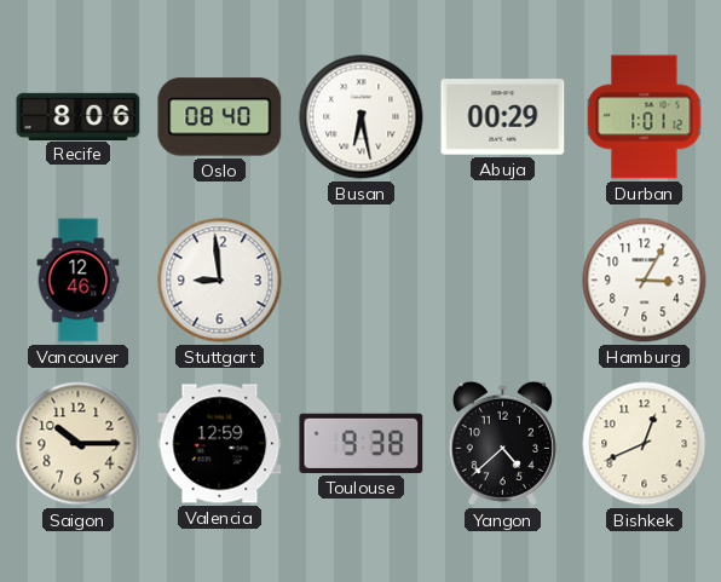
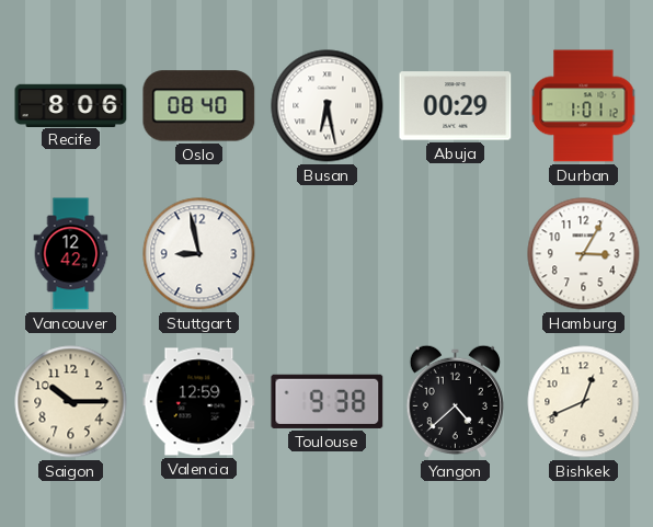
Vancouver: 12:46 -> 12:42 (71, 254)
Stuttgart: 8:59 -> 8:58 (199, 254)
